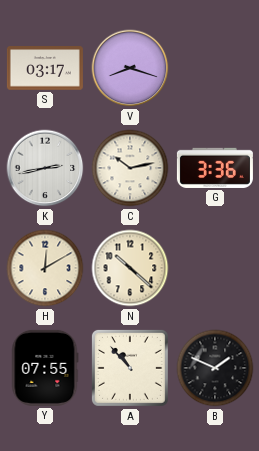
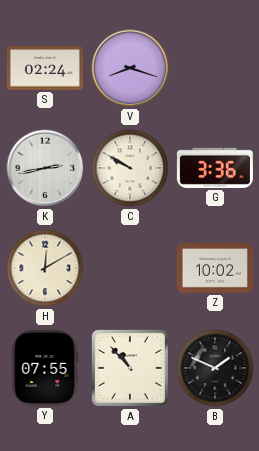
S: 03:17 -> 02:24 (45, 68)
C: 10:13 -> 9:50 (130, 168)
N: 10:22 -> none (130, 268)
Z: none -> 10:02 (215, 269)
